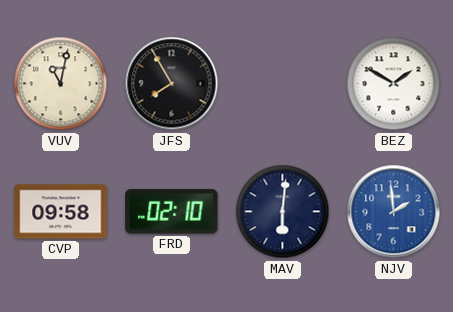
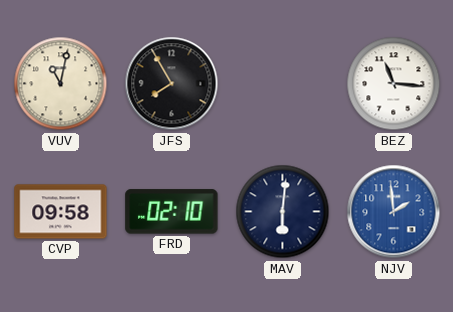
BEZ: 1:50 -> 11:16 (394, 84)
